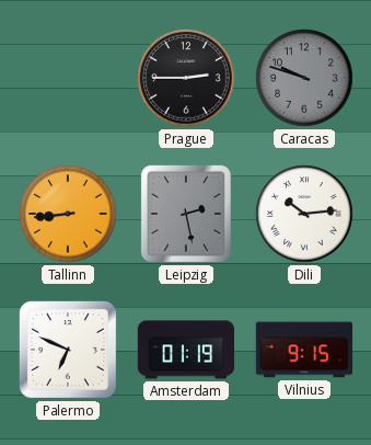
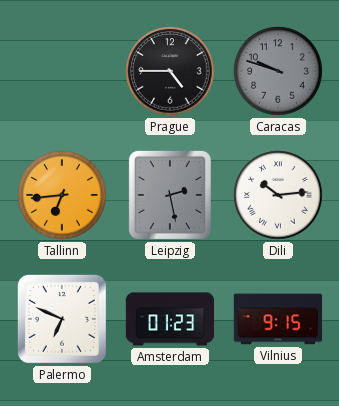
Prague: 2:45 -> 4:45 (170, 71)
Tallinn: 8:44 -> 6:44 (62, 195)
Amsterdam: 01:19 -> 01:23 (170, 319)
